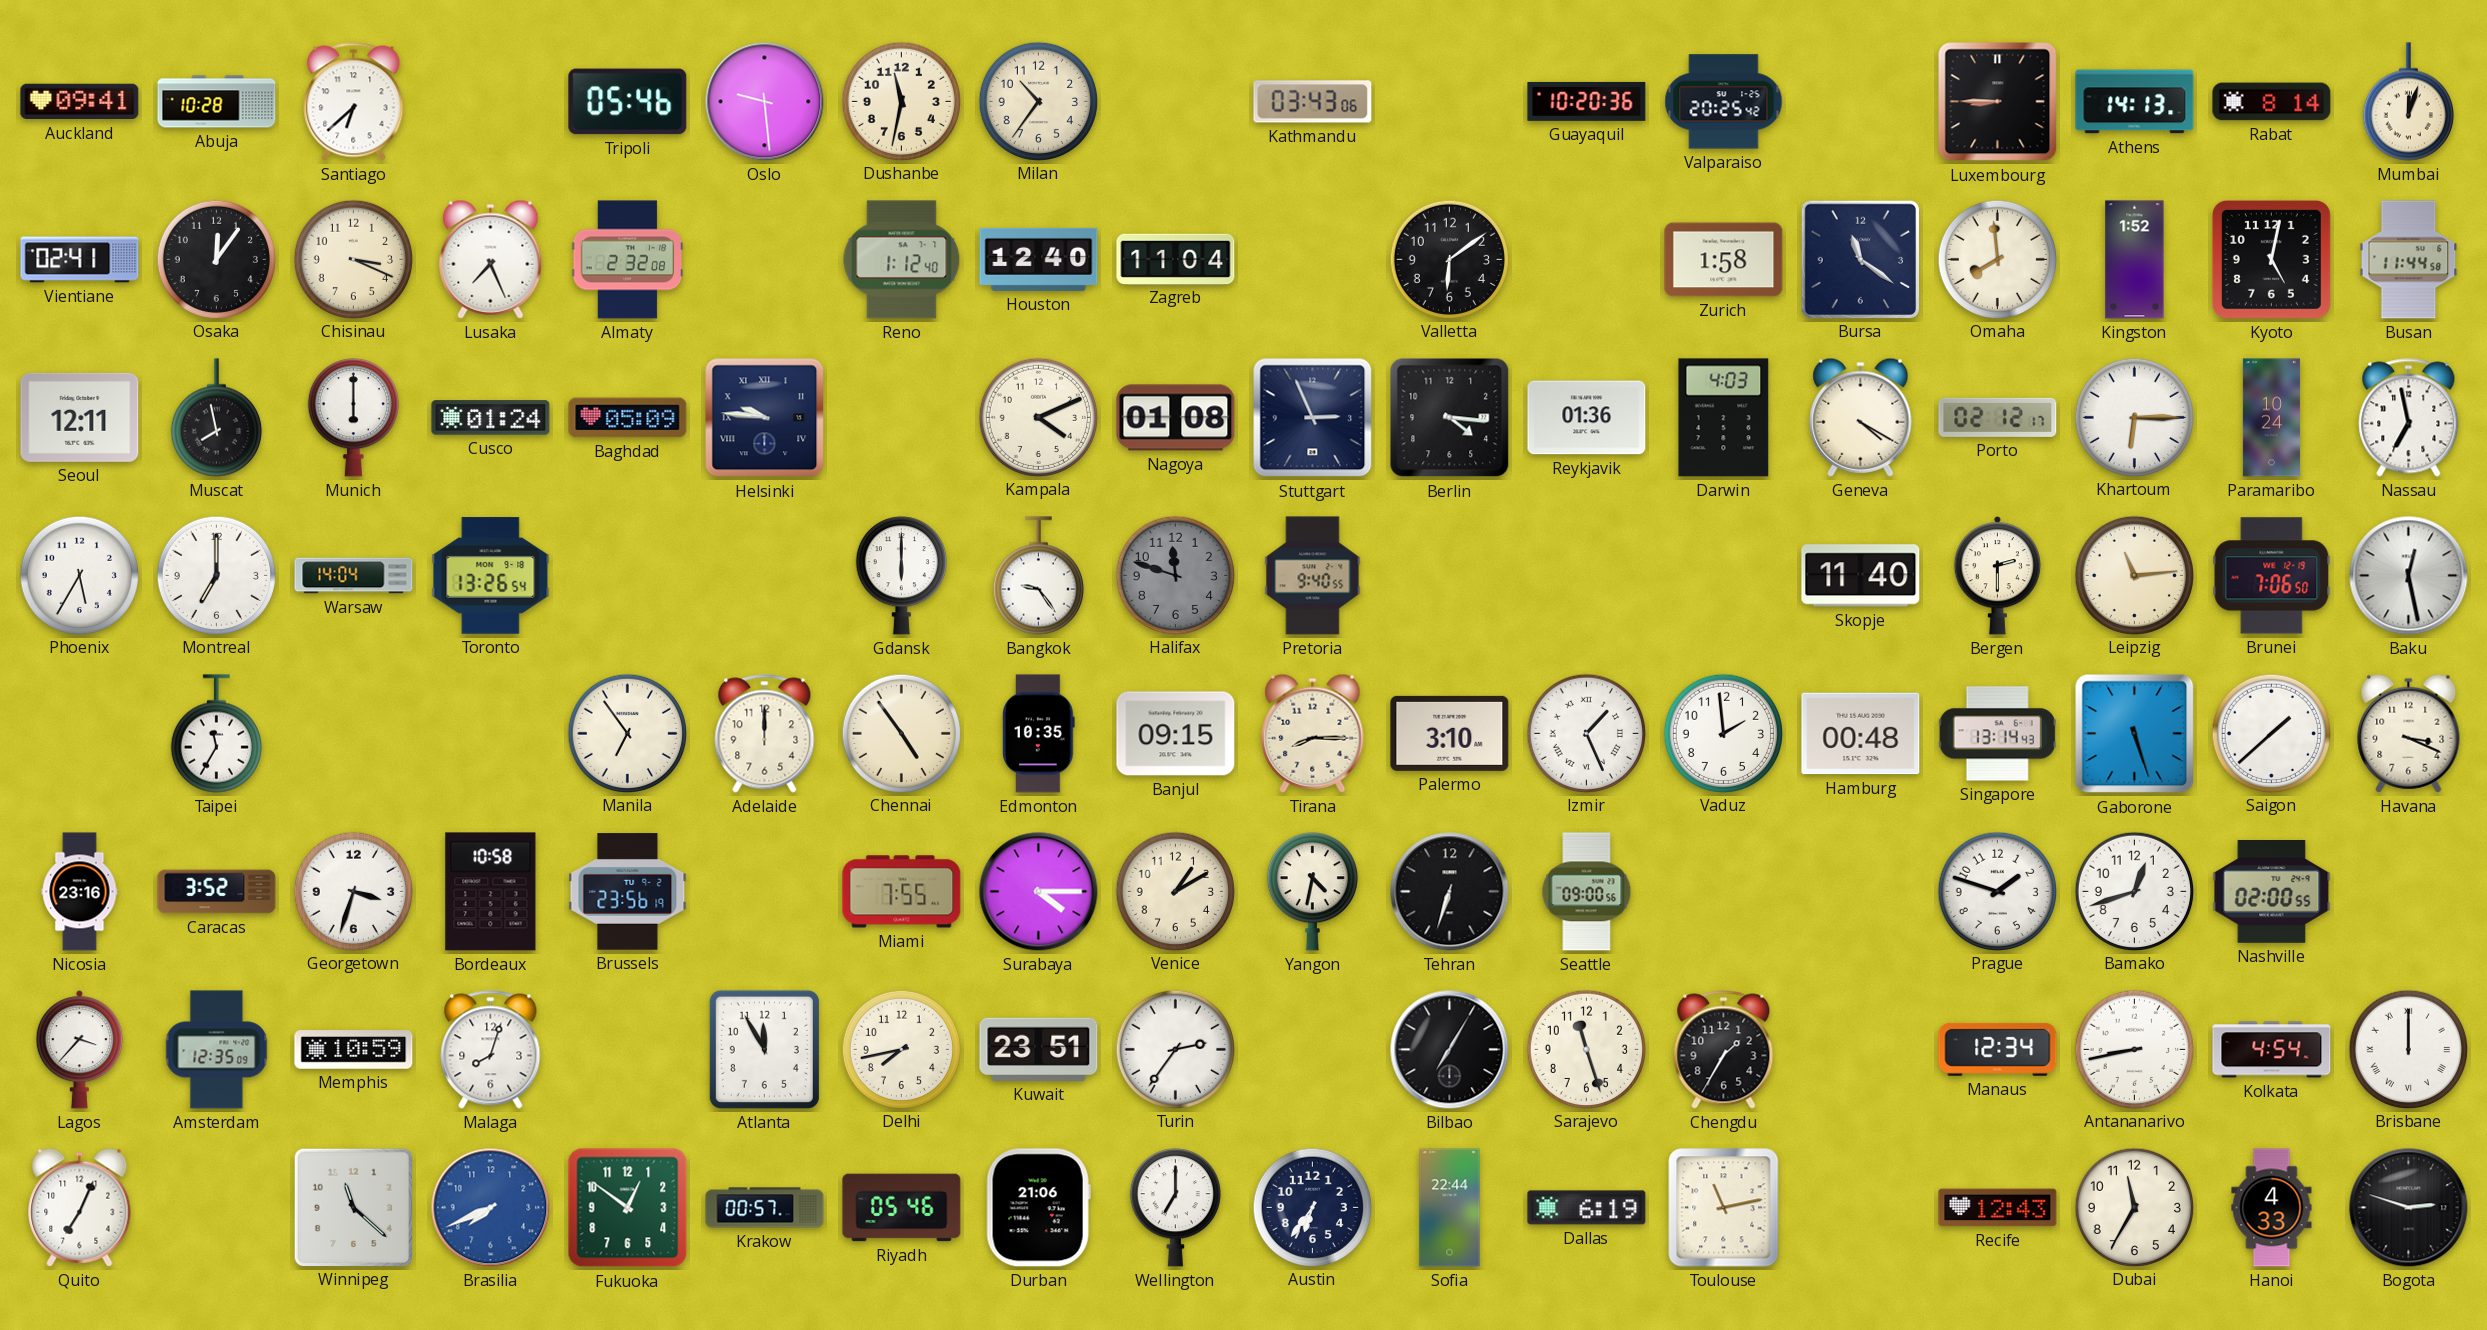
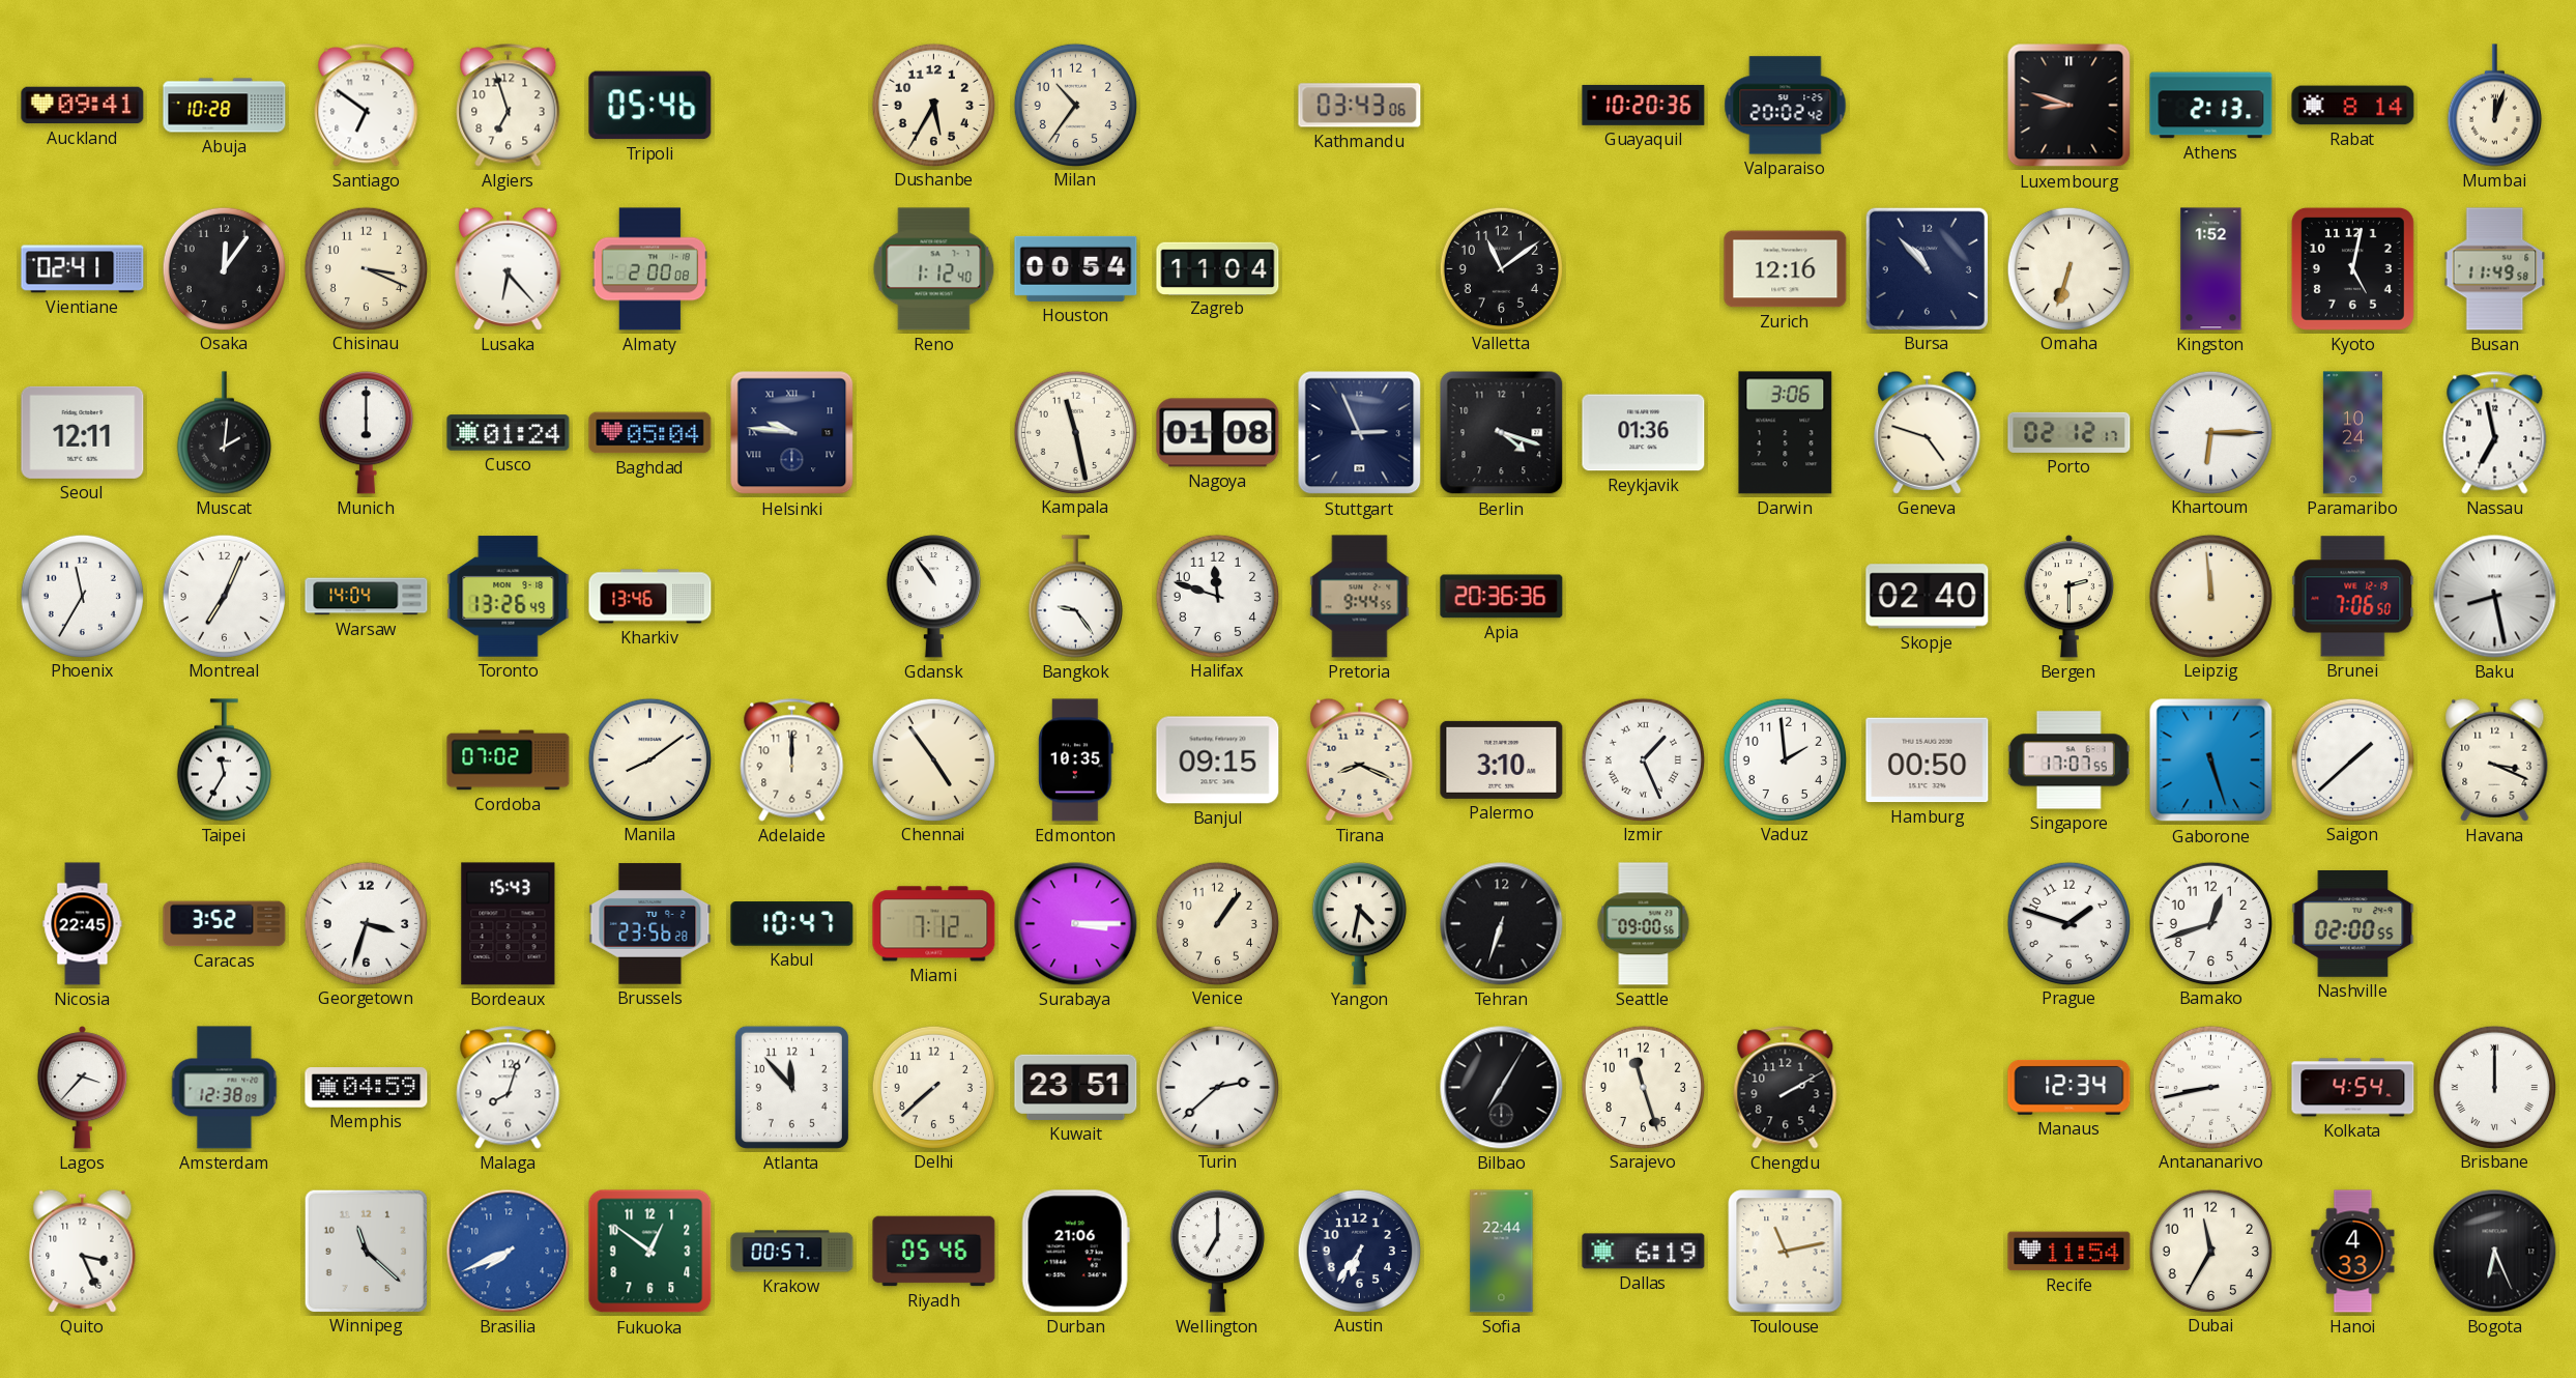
Santiago: 6:38 -> 6:51 (367, 106)
Algiers: none -> 6:57 (509, 106)
Oslo: 9:29 -> none (765, 102)
Dushanbe: 11:32 -> 5:35 (933, 105)
Valparaiso: 20:25 -> 20:02 (1786, 106)
Luxembourg: 8:45 -> 8:48 (2070, 106)
Athens: 14:13 -> 2:13 (2211, 106)
Lusaka: 7:26 -> 6:23 (509, 268)
Almaty: 2:32 -> 2:00 (650, 269)
Houston: 12:40 -> 00:54 (1076, 268)
Valletta: 6:09 -> 11:09 (1501, 268)
Zurich: 1:58 -> 12:16 (1786, 269)
Bursa: 11:21 -> 10:53 (1927, 268)
Omaha: 7:59 -> 6:33 (2068, 268)
Busan: 11:44 -> 11:49 (2495, 269)
Muscat: 7:58 -> 2:01 (224, 433)
Baghdad: 05:09 -> 05:04 (650, 433)
Kampala: 4:11 -> 11:28 (1075, 432)
Berlin: 4:16 -> 4:18 (1502, 433)
Darwin: 4:03 -> 3:06 (1786, 433)
Geneva: 4:20 -> 4:48 (1928, 432)
Phoenix: 5:35 -> 11:35 (82, 596)
Montreal: 7:00 -> 7:04 (224, 596)
Toronto: 13:26:54 -> 13:26:49 (509, 597)
Kharkiv: none -> 13:46 (650, 597)
Gdansk: 6:00 -> 10:54 (933, 597)
Halifax dial: grey -> white (1217, 596)
Pretoria: 9:40 -> 9:44 (1360, 597)
Apia: none -> 20:36 (1502, 597)
Skopje: 11:40 -> 02:40 (1928, 597)
Leipzig: 11:14 -> 11:59 (2210, 596)
Baku: 12:28 -> 8:28 (2495, 597)
Cordoba: none -> 07:02 (509, 760)
Manila: 6:54 -> 8:09 (649, 759)
Tirana: 8:15 -> 8:19 (1360, 759)
Hamburg: 00:48 -> 00:50 (1928, 760)
Singapore: 13:14 -> 17:07 (2068, 760)
Nicosia: 23:16 -> 22:45 (83, 924)
Bordeaux: 10:58 -> 15:43 (509, 924)
Brussels: 23:56:19 -> 23:56:28 (650, 924)
Kabul: none -> 10:47 (792, 924)
Miami: 7:55 -> 7:12 (934, 924)
Surabaya: 4:15 -> 3:15 (1076, 924)
Venice: 1:10 -> 1:06 (1217, 923)
Amsterdam: 12:35 -> 12:38 (225, 1088)
Memphis: 10:59 -> 04:59 (367, 1088)
Atlanta: 11:55 -> 11:53 (791, 1087)
Delhi: 7:43 -> 7:38 (933, 1087)
Turin: 2:36 -> 2:38 (1217, 1087)
Chengdu: 1:35 -> 2:10 (1786, 1088)
Quito: 7:04 -> 3:26 (83, 1251)
Recife: 12:43 -> 11:54 (2070, 1252)
Bogota: 2:48 -> 6:26 (2495, 1252)
